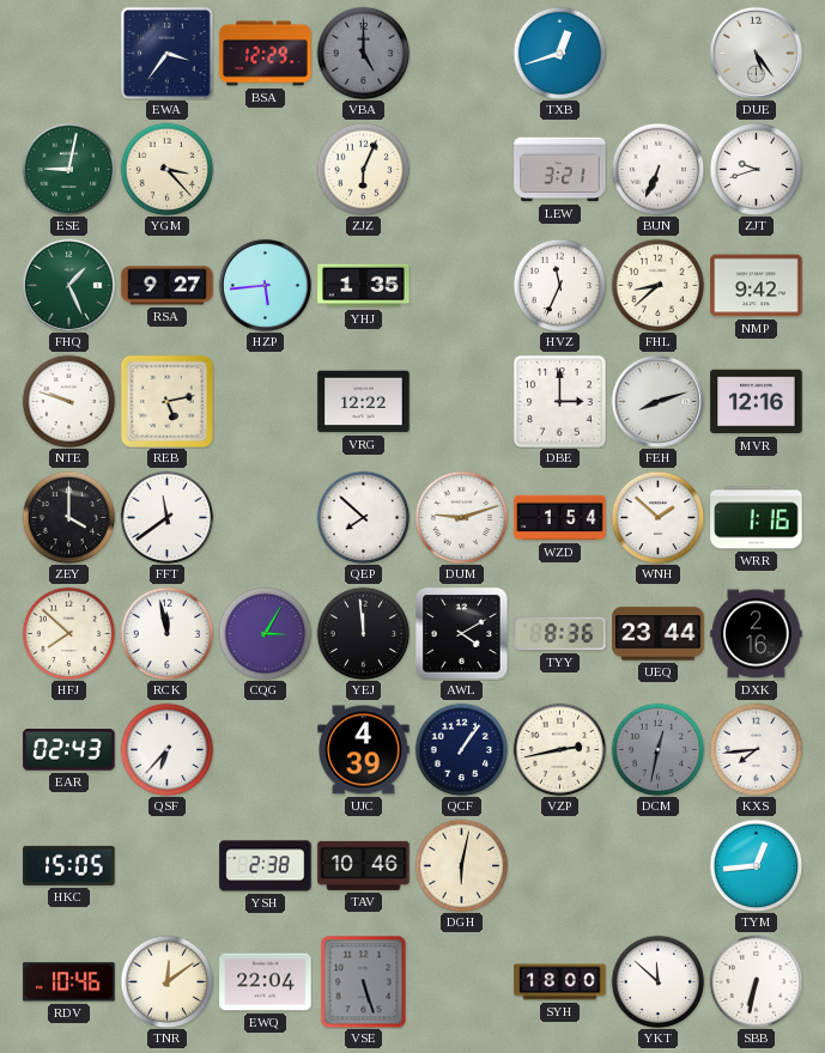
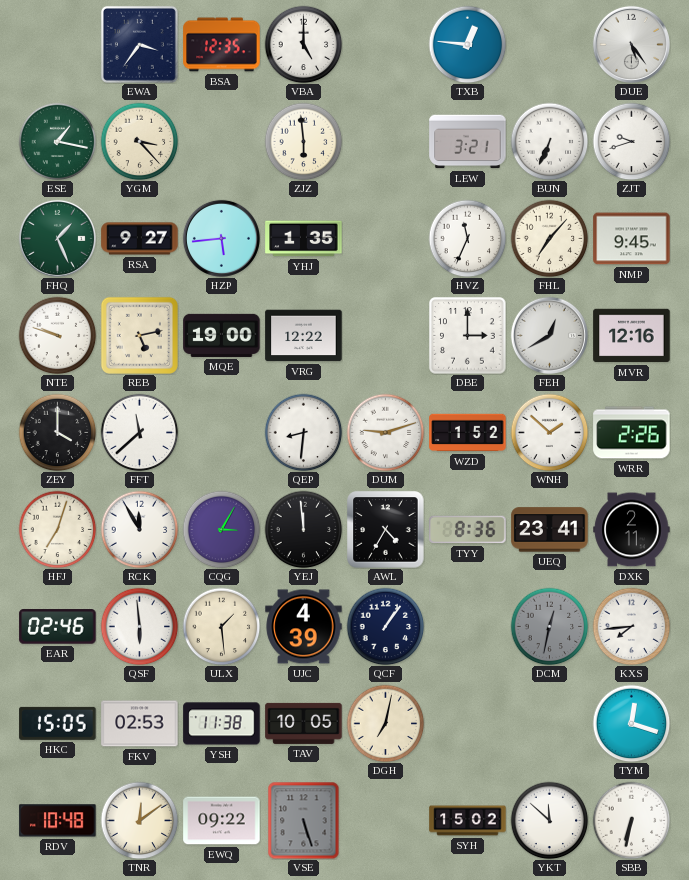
BSA: 12:29 -> 12:35 (222, 45)
VBA dial: grey -> white (303, 44)
TXB: 12:42 -> 12:46 (467, 44)
ESE: 9:02 -> 1:17 (57, 141)
ZJZ: 6:04 -> 5:59 (303, 141)
FHL: 8:38 -> 7:07 (549, 238)
NMP: 9:42 -> 9:45 (632, 239)
MQE: none -> 19:00 (222, 335)
FEH: 8:12 -> 12:40 (549, 335)
FFT: 11:39 -> 11:38 (139, 432)
QEP: 7:52 -> 8:31 (303, 432)
WZD: 1:54 -> 1:52 (468, 433)
WRR: 1:16 -> 2:26 (632, 433)
HFJ: 7:52 -> 7:03 (57, 529)
RCK: 11:58 -> 11:55 (139, 529)
AWL: 4:10 -> 4:35 (386, 530)
UEQ: 23:44 -> 23:41 (550, 530)
DXK: 2:16 -> 2:11 (632, 530)
EAR: 02:43 -> 02:46 (58, 627)
QSF: 6:37 -> 5:59 (139, 626)
ULX: none -> 1:29 (221, 626)
VZP: 2:43 -> none (559, 749)
FKV: none -> 02:53 (140, 724)
YSH: 2:38 -> 11:38 (222, 724)
TAV: 10:46 -> 10:05 (304, 723)
DGH: 6:02 -> 7:02 (385, 723)
TYM: 12:44 -> 12:18 (631, 723)
RDV: 10:46 -> 10:48 (58, 821)
EWQ: 22:04 -> 09:22 (222, 821)
SYH: 18:00 -> 15:02 (468, 821)
